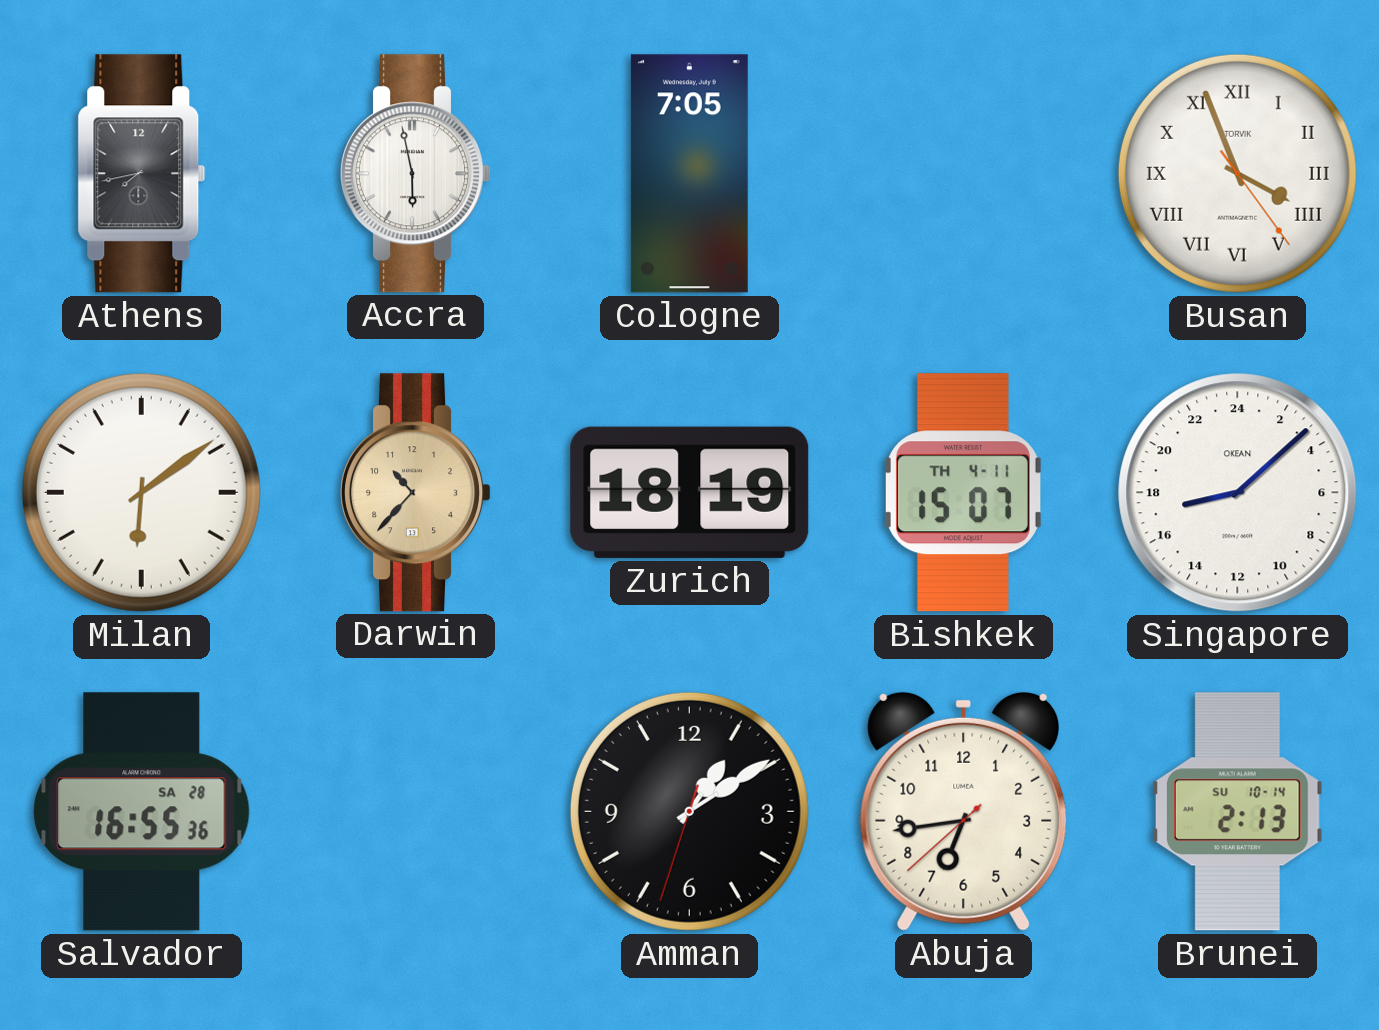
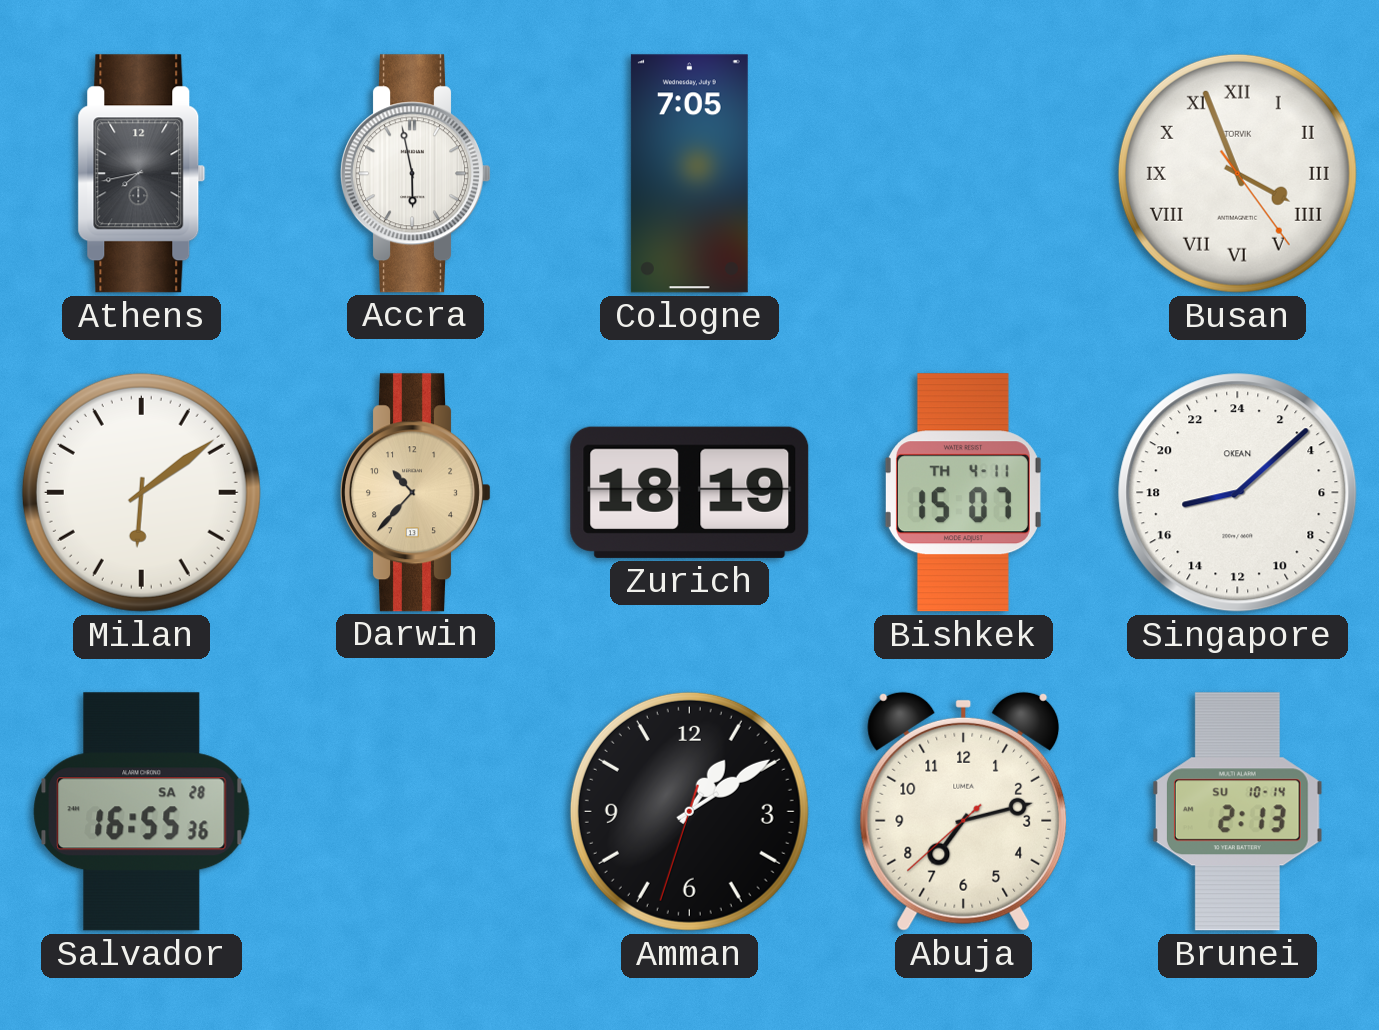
Abuja: 6:43 -> 7:12 (964, 811)
